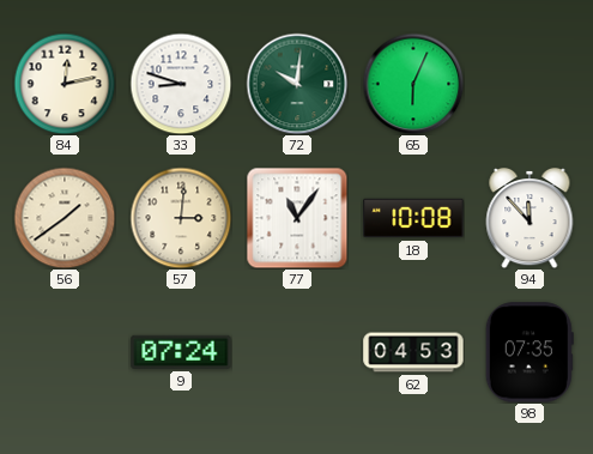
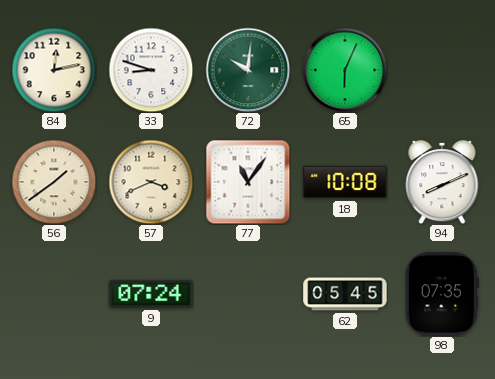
57: 3:01 -> 3:41 (151, 182)
94: 11:53 -> 8:11 (442, 182)
62: 04:53 -> 05:45 (345, 294)
